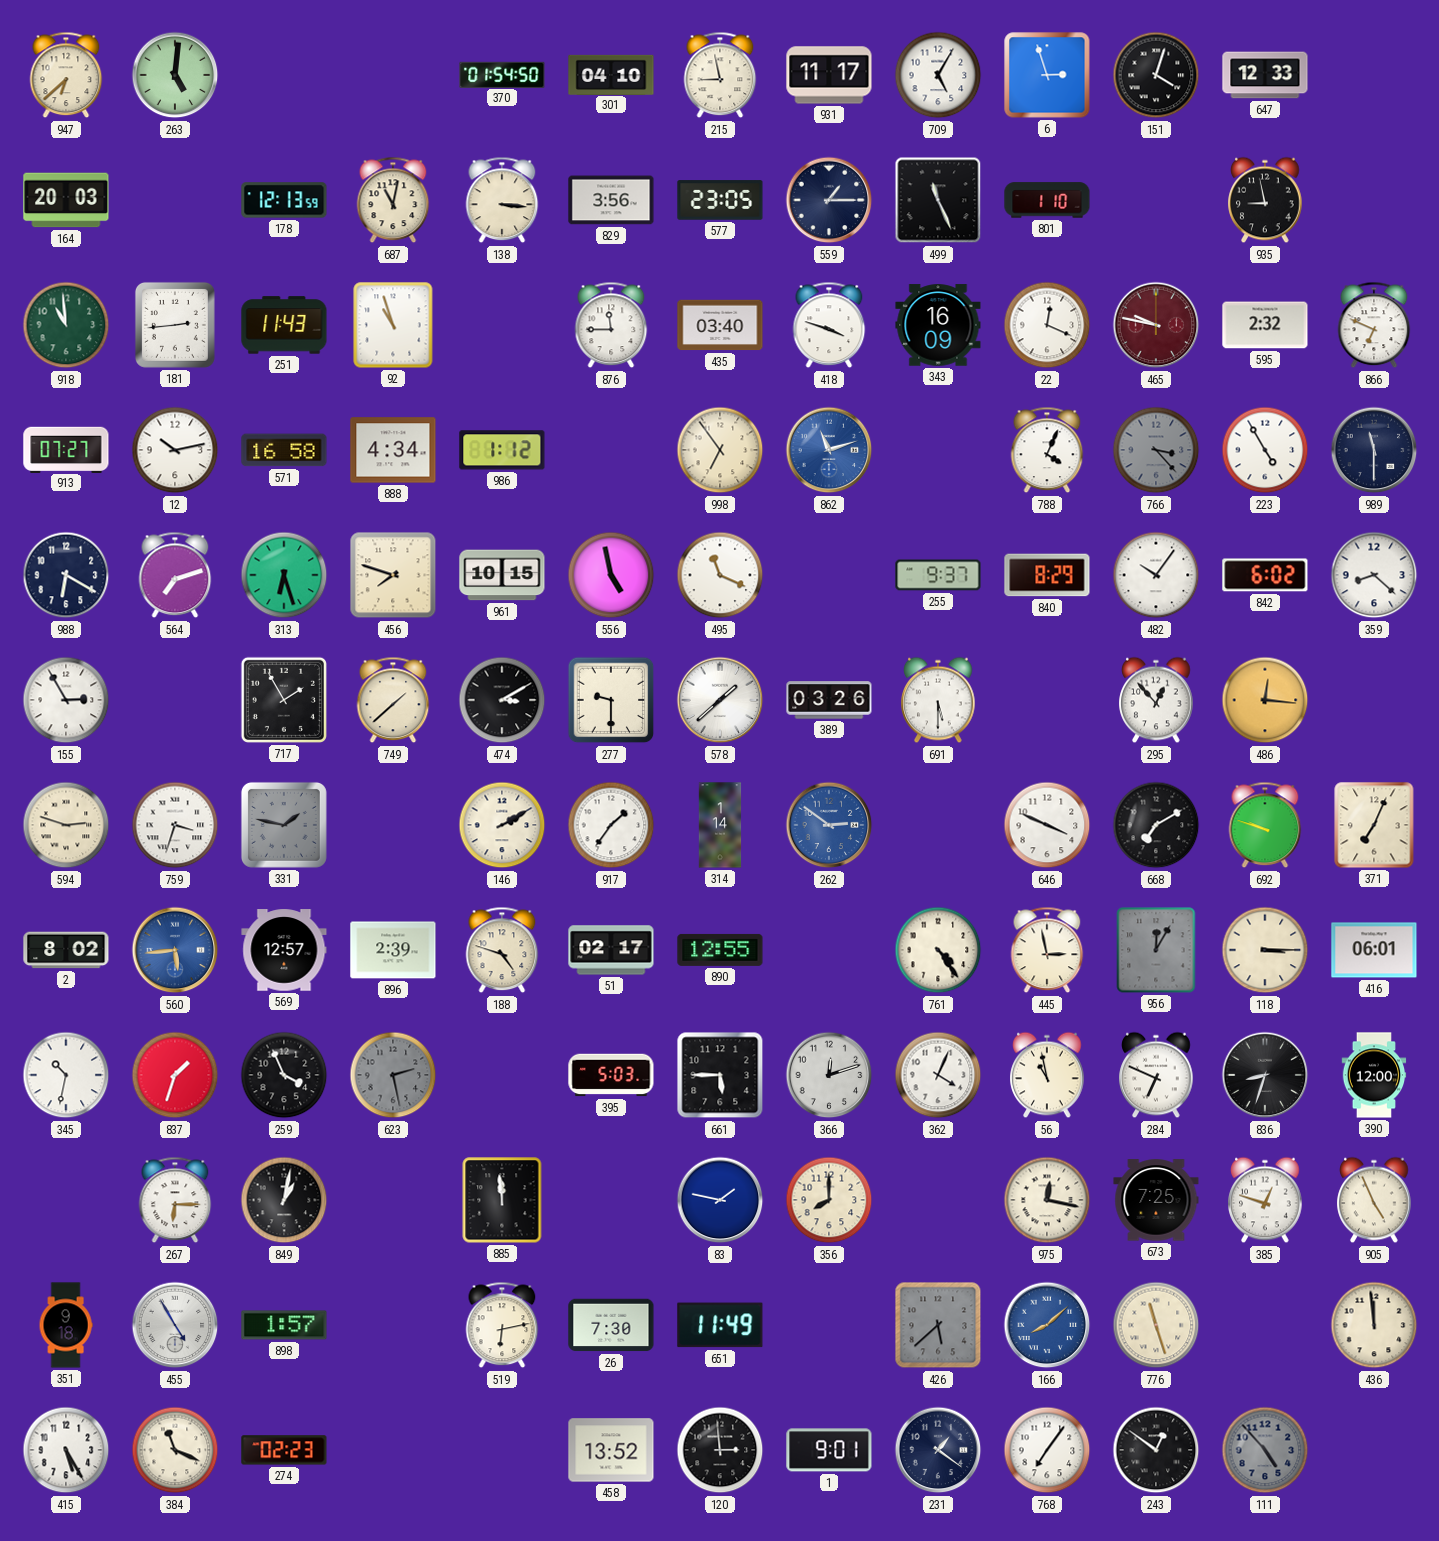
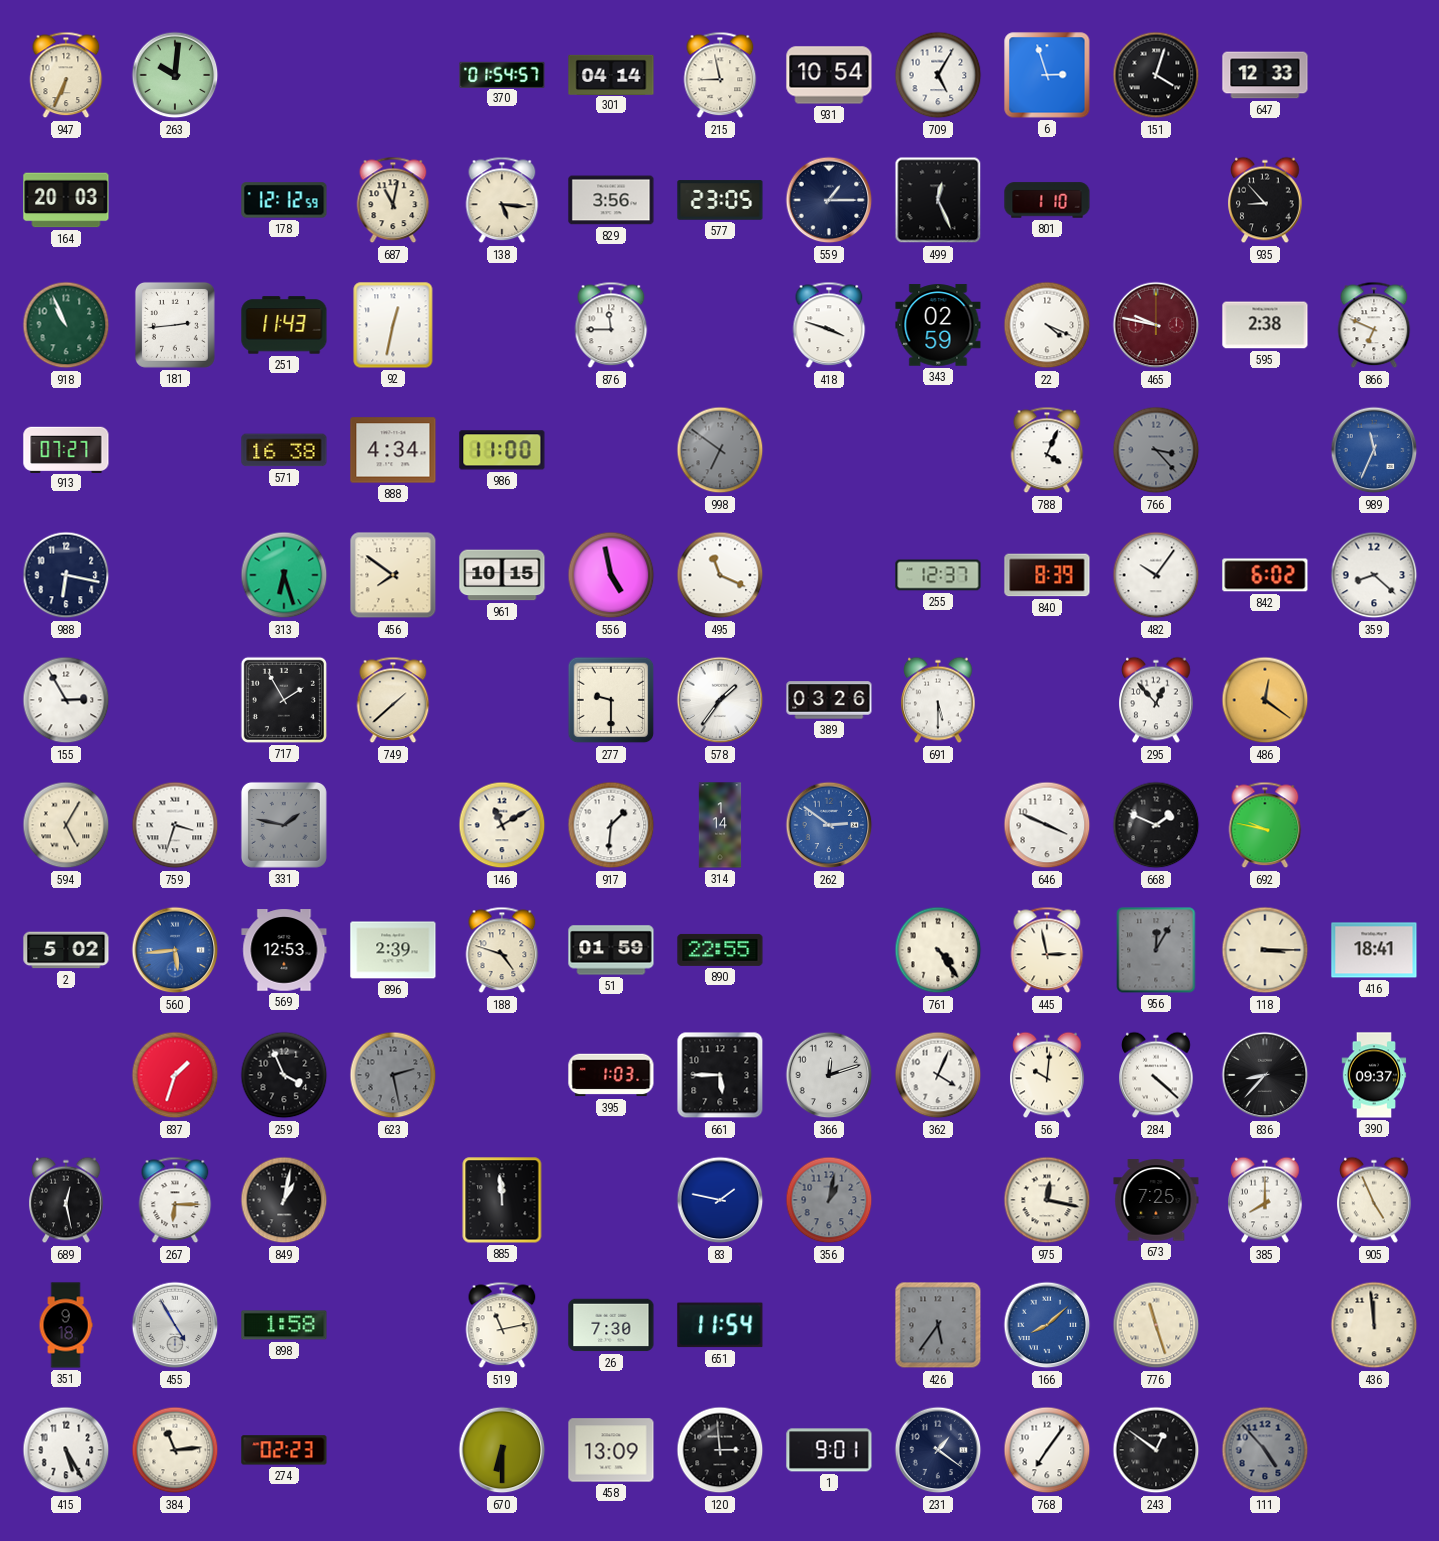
947: 6:38 -> 6:34 (66, 75)
263: 5:01 -> 10:01 (175, 75)
370: 01:54:50 -> 01:54:57 (502, 74)
301: 04:10 -> 04:14 (611, 74)
931: 11:17 -> 10:54 (829, 75)
178: 12:13 -> 12:12 (284, 200)
138: 3:16 -> 5:16 (502, 200)
499: 11:26 -> 12:26 (938, 200)
935: 8:58 -> 8:53 (1265, 200)
918: 10:59 -> 10:56 (66, 325)
92: 10:57 -> 12:32 (393, 325)
435: 03:40 -> none (720, 325)
343: 16:09 -> 02:59 (938, 325)
22: 12:19 -> 4:19 (1047, 325)
595: 2:32 -> 2:38 (1265, 325)
12: 10:13 -> none (175, 450)
571: 16:58 -> 16:38 (284, 450)
986: 1:12 -> 11:00 (502, 450)
998: 6:54 -> 6:51 (720, 450)
998 dial: cream -> grey (720, 450)
862: 11:12 -> none (829, 450)
223: 4:55 -> none (1265, 450)
989: 11:30 -> 11:34 (1374, 450)
989 dial: navy -> blue (1374, 450)
988: 6:20 -> 6:17 (66, 575)
564: 7:12 -> none (175, 575)
456: 7:48 -> 7:51 (393, 575)
255: 9:37 -> 12:37 (938, 575)
840: 8:29 -> 8:39 (1047, 575)
474: 3:10 -> none (502, 700)
578: 1:38 -> 1:36 (720, 700)
486: 12:16 -> 12:21 (1265, 700)
594: 2:48 -> 5:05 (66, 825)
146: 2:10 -> 11:10 (502, 825)
917: 1:36 -> 1:31 (611, 825)
668: 7:10 -> 1:49 (1156, 825)
692: 9:48 -> 9:47 (1265, 825)
371: 7:04 -> none (1374, 825)
2: 8:02 -> 5:02 (66, 950)
569: 12:57 -> 12:53 (284, 950)
51: 02:17 -> 01:59 (611, 950)
890: 12:55 -> 22:55 (720, 950)
416: 06:01 -> 18:41 (1374, 950)
345: 10:32 -> none (66, 1075)
395: 5:03 -> 1:03 (611, 1075)
56: 10:58 -> 10:01 (1047, 1075)
284: 6:49 -> 4:22 (1156, 1075)
836: 8:33 -> 8:37 (1265, 1075)
390: 12:00 -> 09:37 (1374, 1075)
689: none -> 12:28 (66, 1200)
356: 8:00 -> 1:02 (829, 1200)
356 dial: cream -> grey (829, 1200)
385: 12:48 -> 8:00 (1265, 1200)
898: 1:57 -> 1:58 (284, 1325)
519: 6:13 -> 11:13 (502, 1325)
651: 11:49 -> 11:54 (720, 1325)
426: 5:38 -> 5:36 (938, 1325)
384: 11:19 -> 11:14 (175, 1450)
670: none -> 6:30 (502, 1450)
458: 13:52 -> 13:09 (611, 1450)
